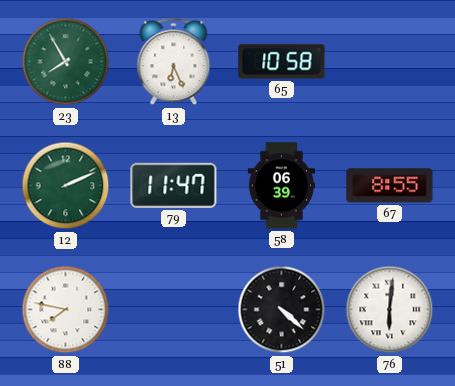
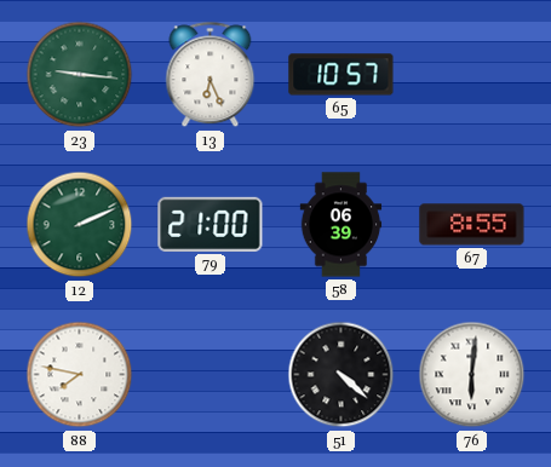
23: 7:55 -> 9:16 (80, 75)
65: 10:58 -> 10:57 (341, 75)
79: 11:47 -> 21:00 (211, 224)
